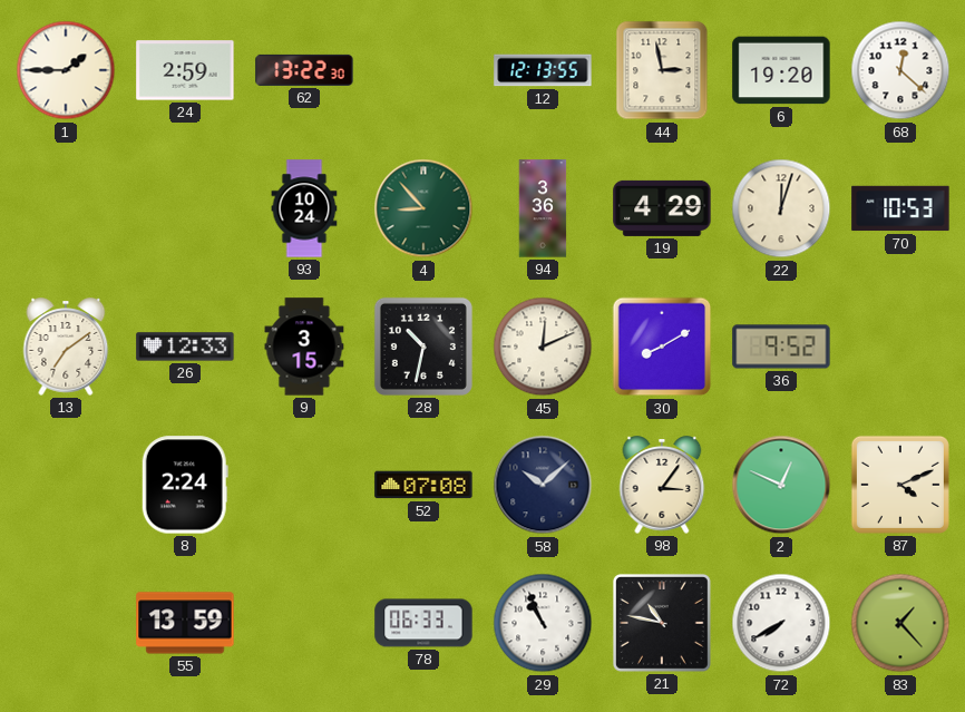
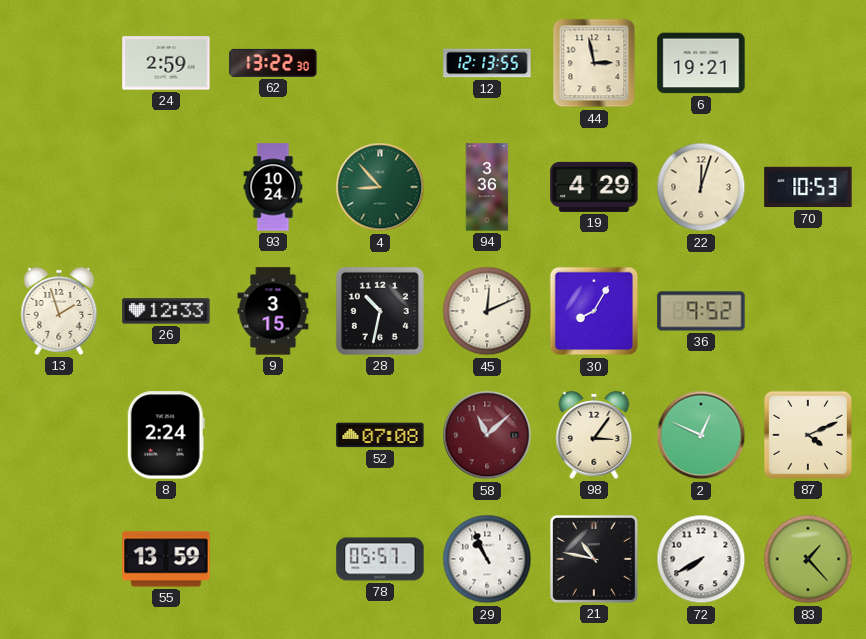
1: 1:45 -> none (66, 70)
6: 19:20 -> 19:21 (701, 63)
68: 12:22 -> none (900, 70)
13: 7:09 -> 1:57 (59, 311)
30: 8:10 -> 8:05 (594, 311)
58: 10:08 -> 11:08 (487, 435)
58 dial: navy -> burgundy (487, 435)
78: 06:33 -> 05:57 (380, 559)
